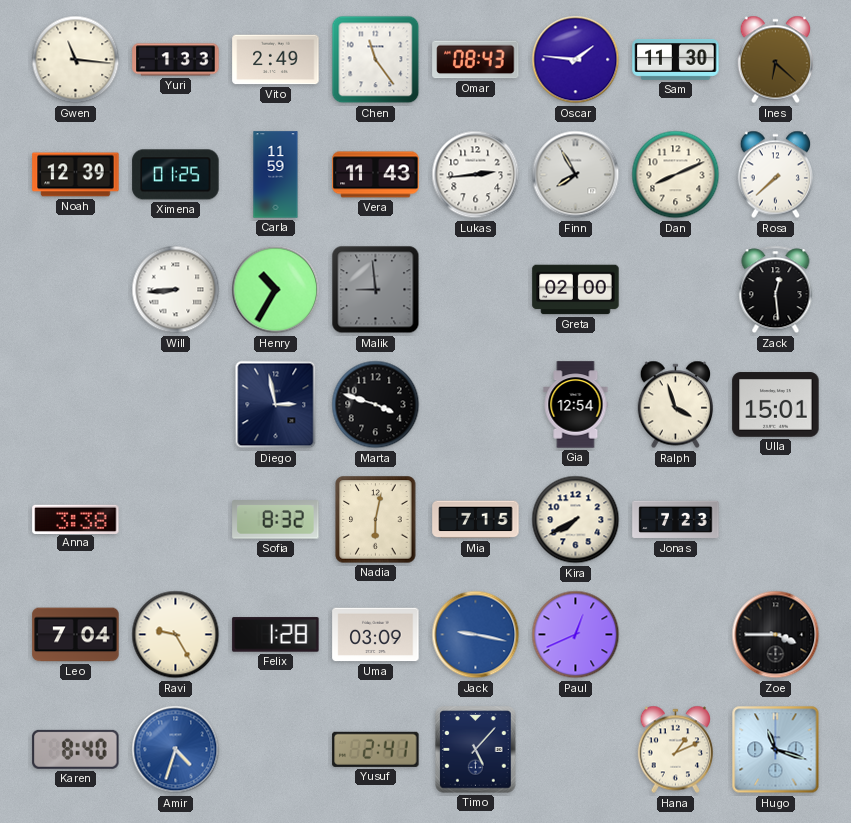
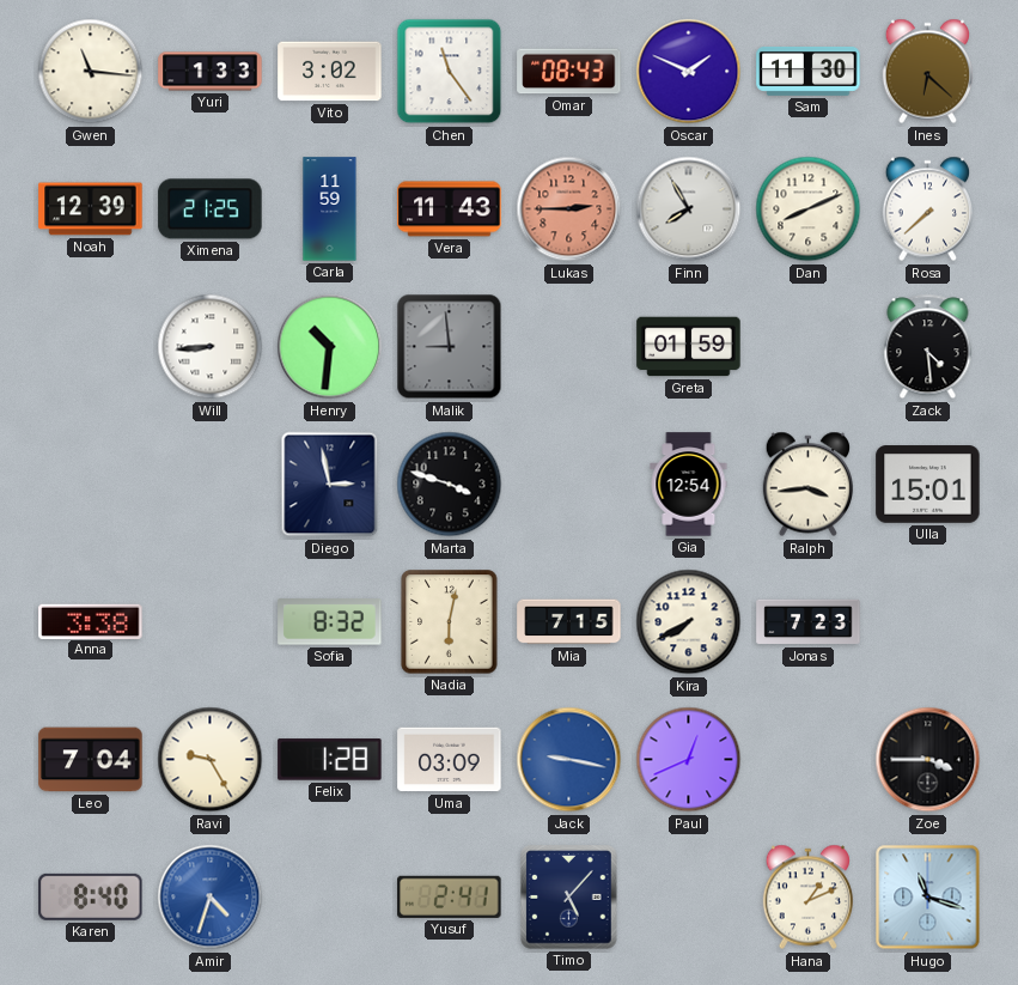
Vito: 2:49 -> 3:02 (330, 72)
Oscar: 1:46 -> 1:49 (689, 72)
Ximena: 01:25 -> 21:25 (211, 209)
Lukas: 2:44 -> 2:45 (569, 209)
Lukas dial: white -> salmon (569, 209)
Henry: 10:35 -> 10:31 (330, 347)
Greta: 02:00 -> 01:59 (689, 347)
Zack: 12:29 -> 4:29 (928, 347)
Ralph: 3:57 -> 3:44 (807, 485)
